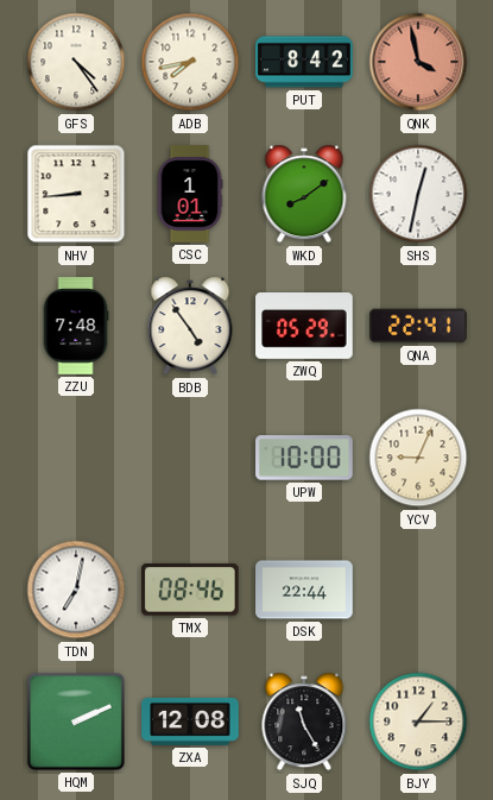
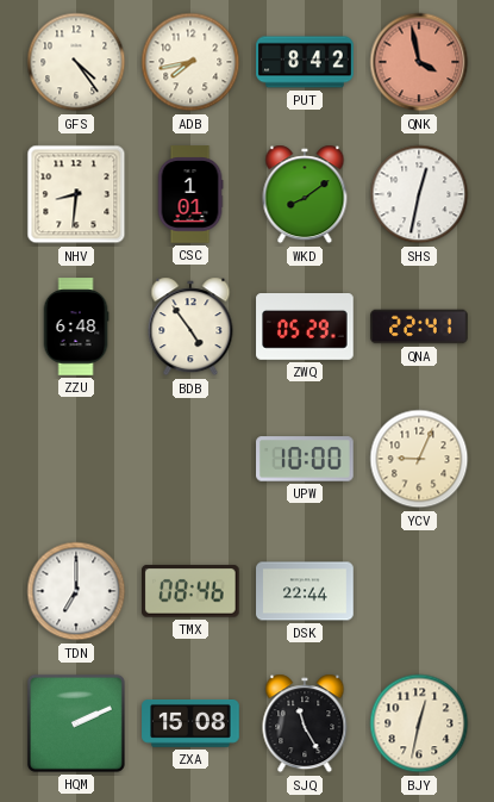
NHV: 8:44 -> 8:31 (76, 194)
ZZU: 7:48 -> 6:48 (76, 327)
TDN: 7:02 -> 7:00 (76, 591)
ZXA: 12:08 -> 15:08 (190, 723)
BJY: 1:15 -> 12:32 (419, 723)
